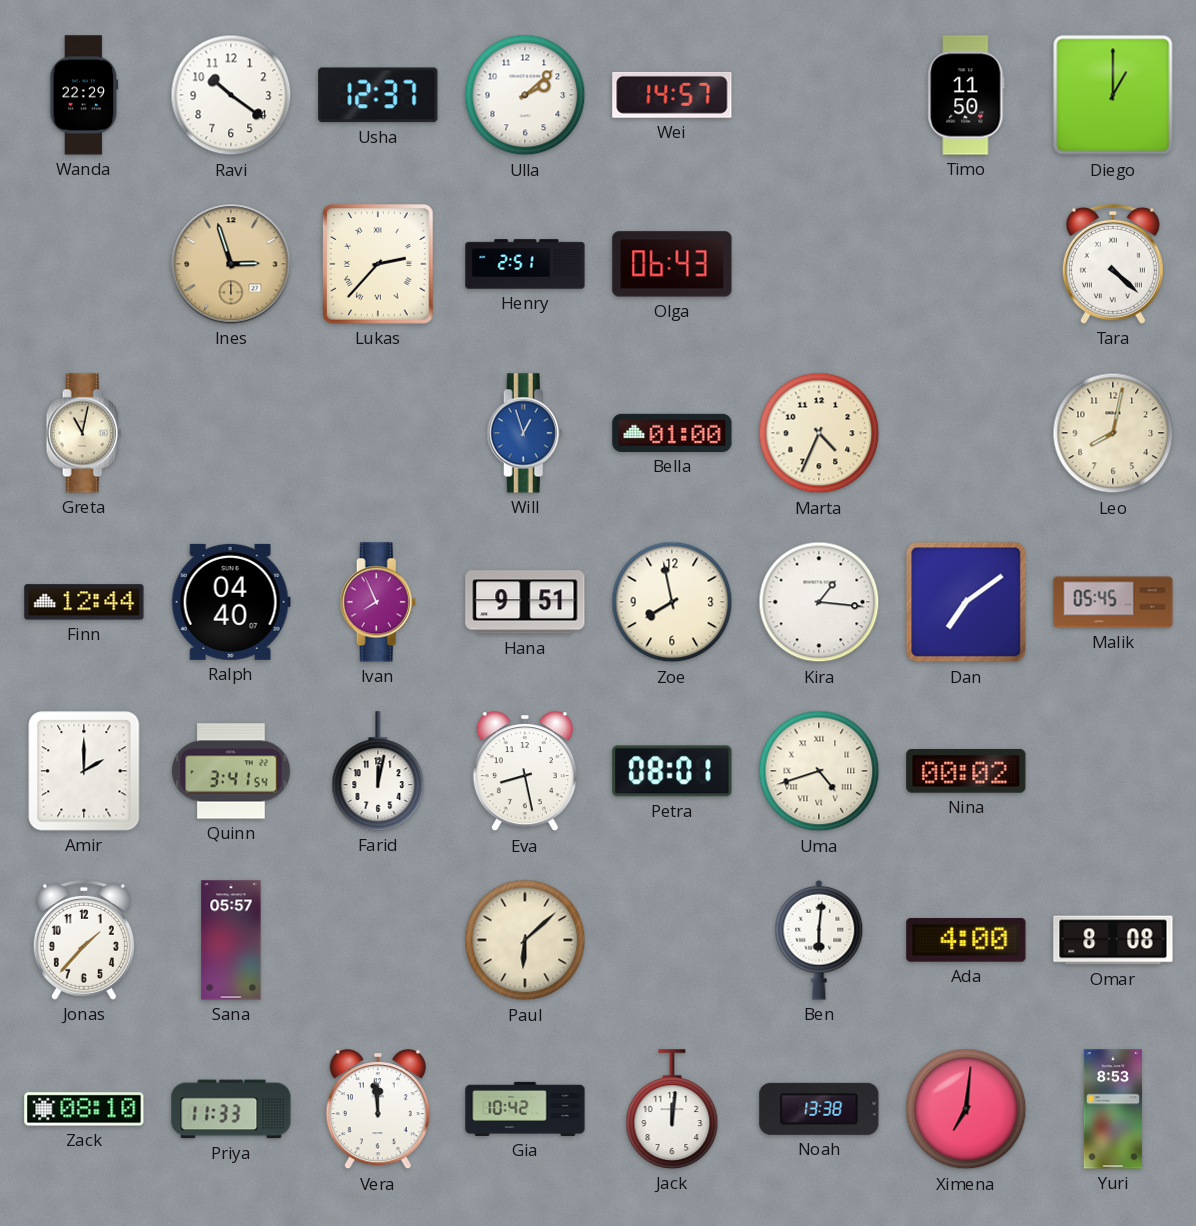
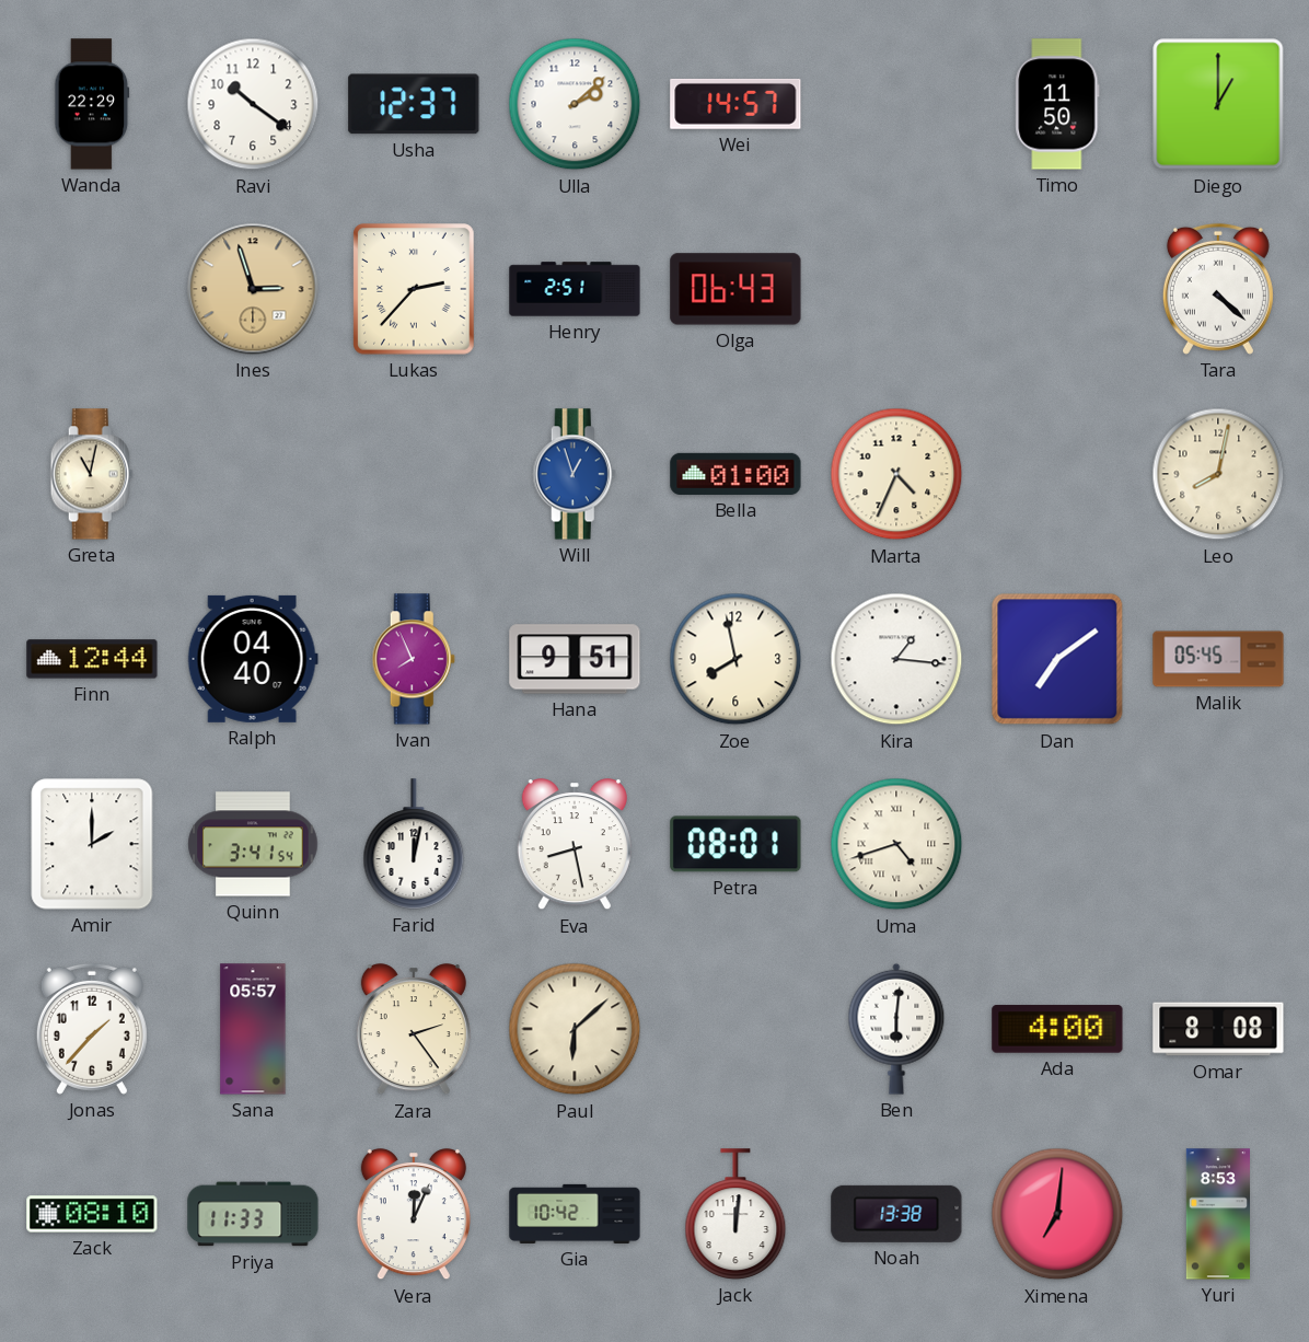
Nina: 00:02 -> none (966, 772)
Zara: none -> 2:24 (414, 1030)
Vera: 11:59 -> 12:04 (414, 1215)
